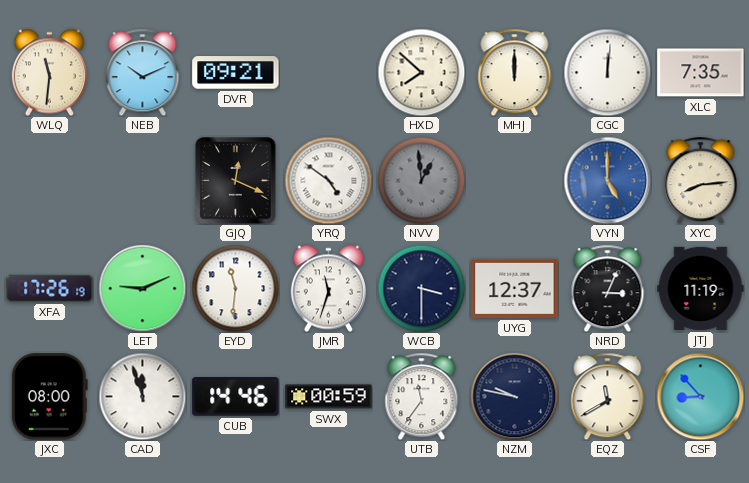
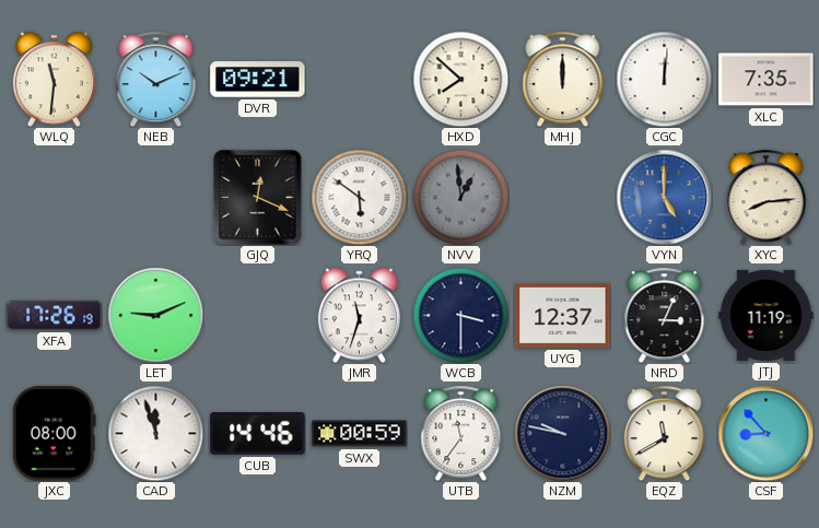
YRQ: 4:51 -> 5:51 (359, 197)
EYD: 11:31 -> none (235, 288)
